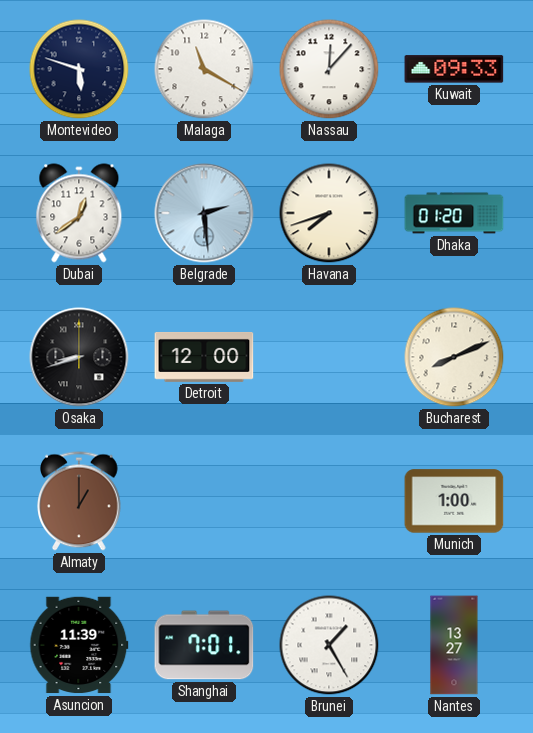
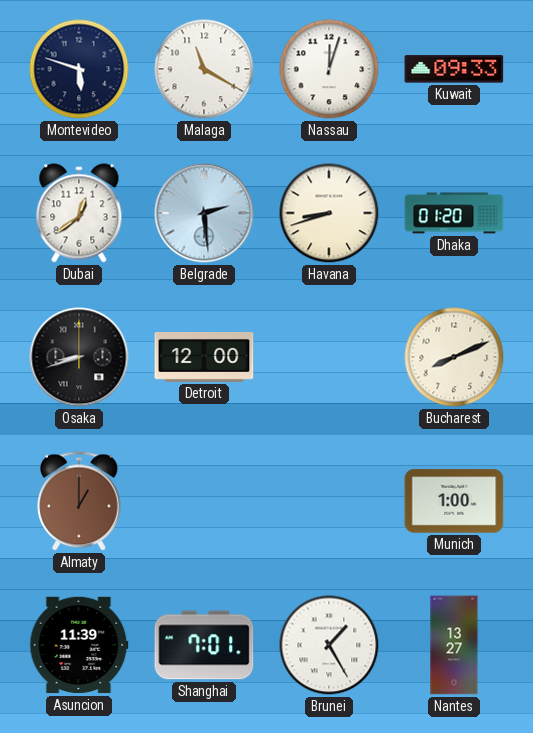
Nassau: 12:07 -> 12:03 (329, 69)
Havana: 7:42 -> 8:42 (329, 213)
